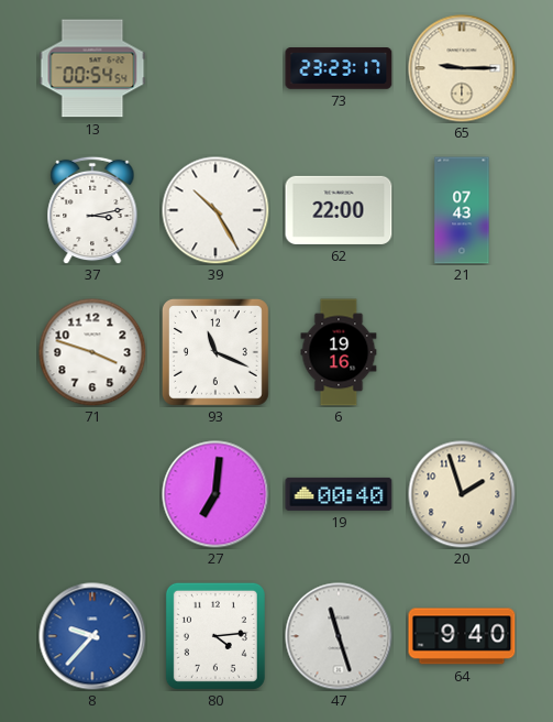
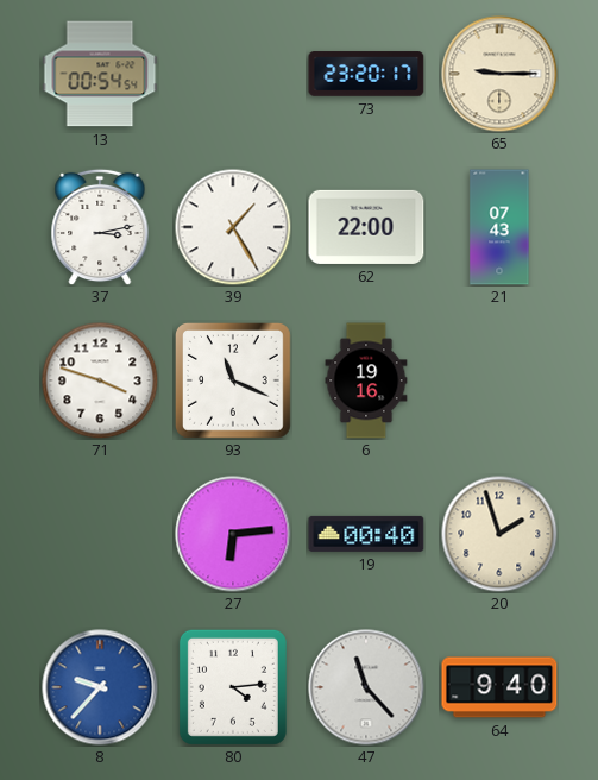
73: 23:23 -> 23:20 (366, 74)
39: 10:25 -> 1:25 (233, 227)
27: 7:01 -> 6:14 (233, 534)
47: 11:27 -> 11:23 (366, 687)
